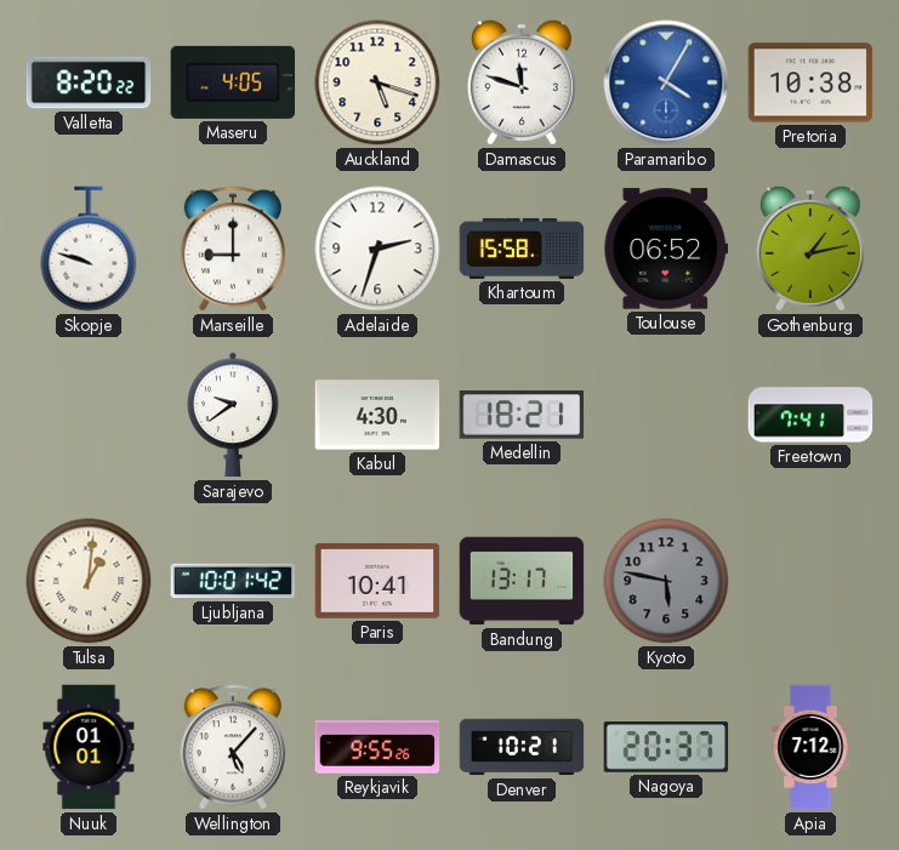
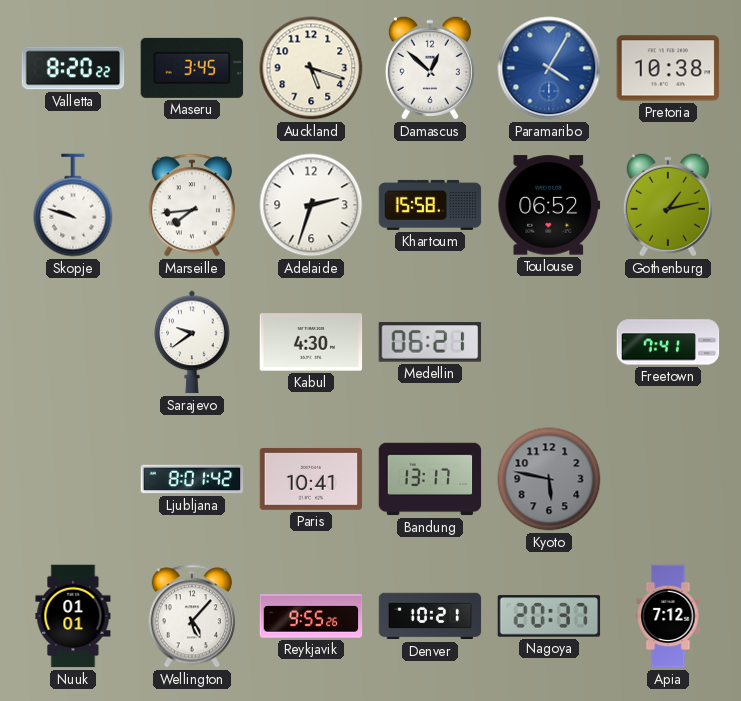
Maseru: 4:05 -> 3:45 (192, 68)
Damascus: 11:48 -> 12:52 (430, 68)
Marseille: 9:00 -> 7:44 (191, 205)
Medellin: 18:21 -> 06:21 (430, 342)
Tulsa: 1:01 -> none (89, 581)
Ljubljana: 10:01 -> 8:01 (192, 479)
